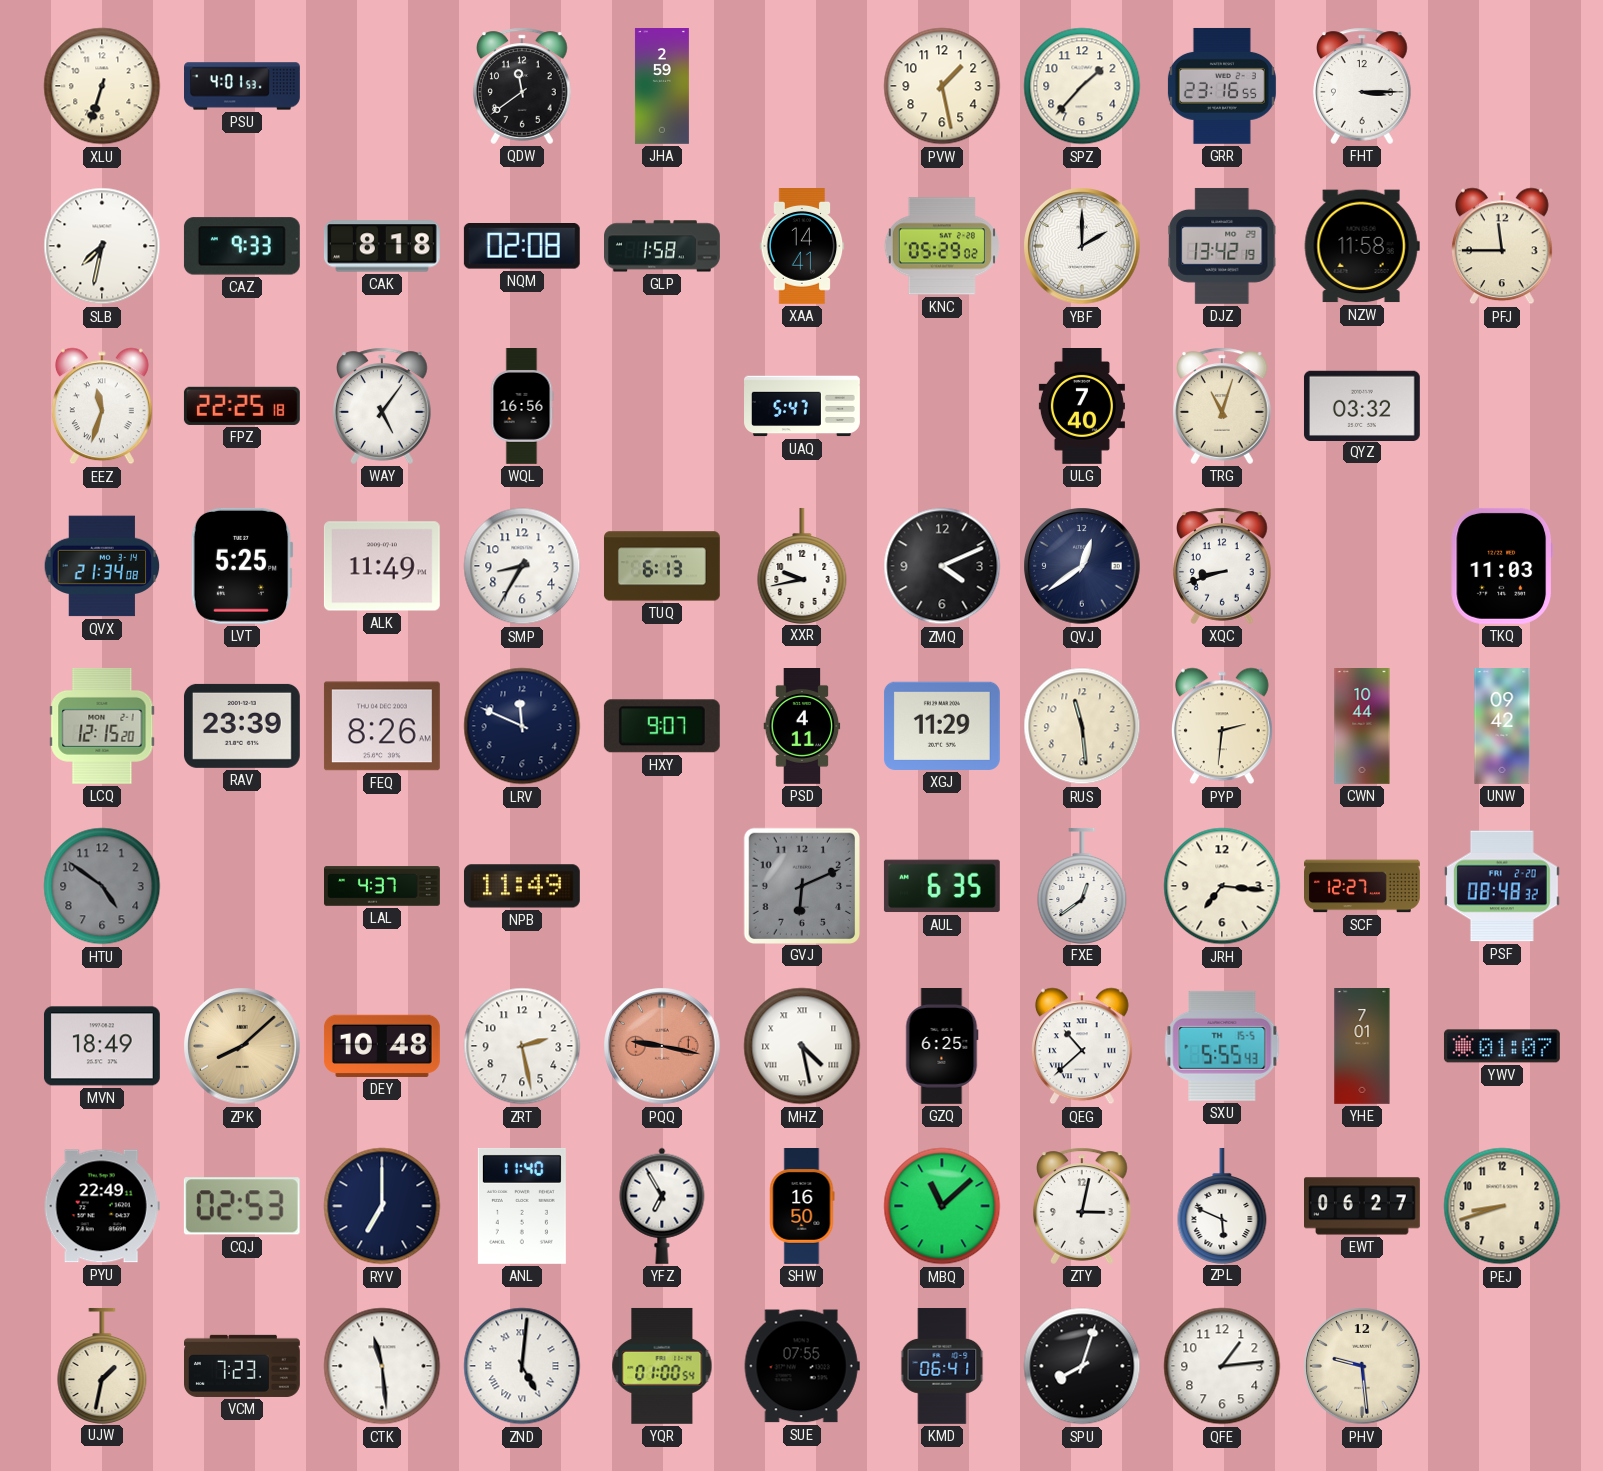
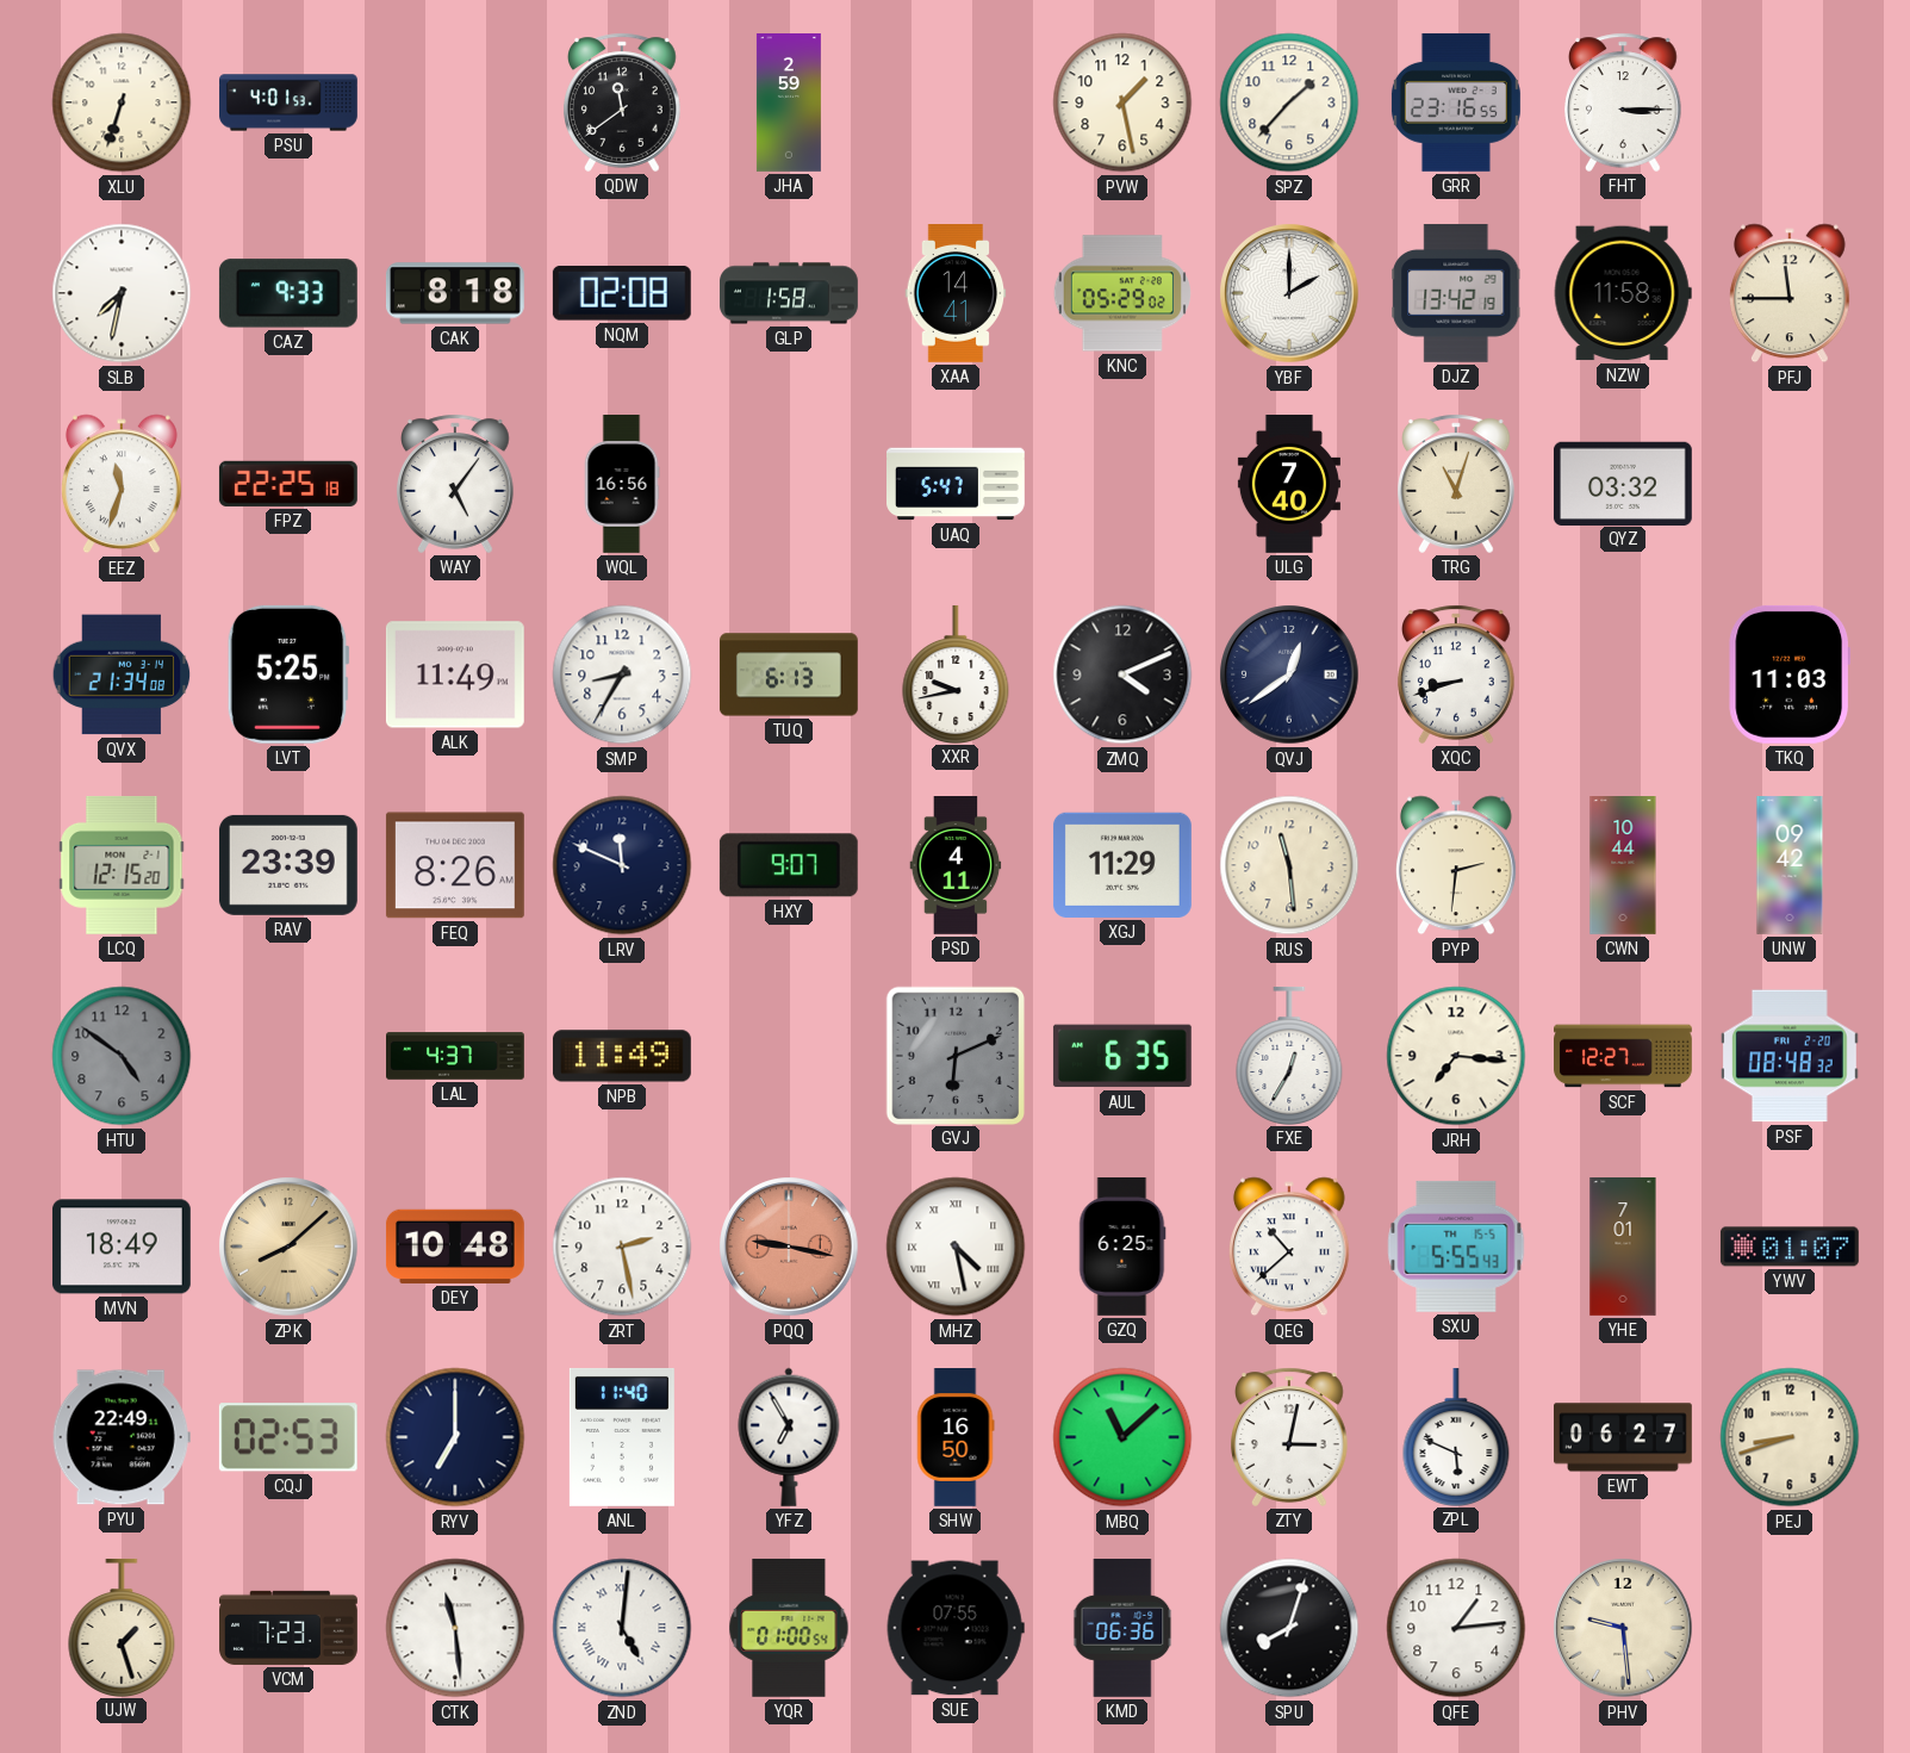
FXE: 12:39 -> 12:35 (1289, 1055)
UJW: 1:32 -> 1:27 (122, 1627)
KMD: 06:41 -> 06:36 (1122, 1629)
